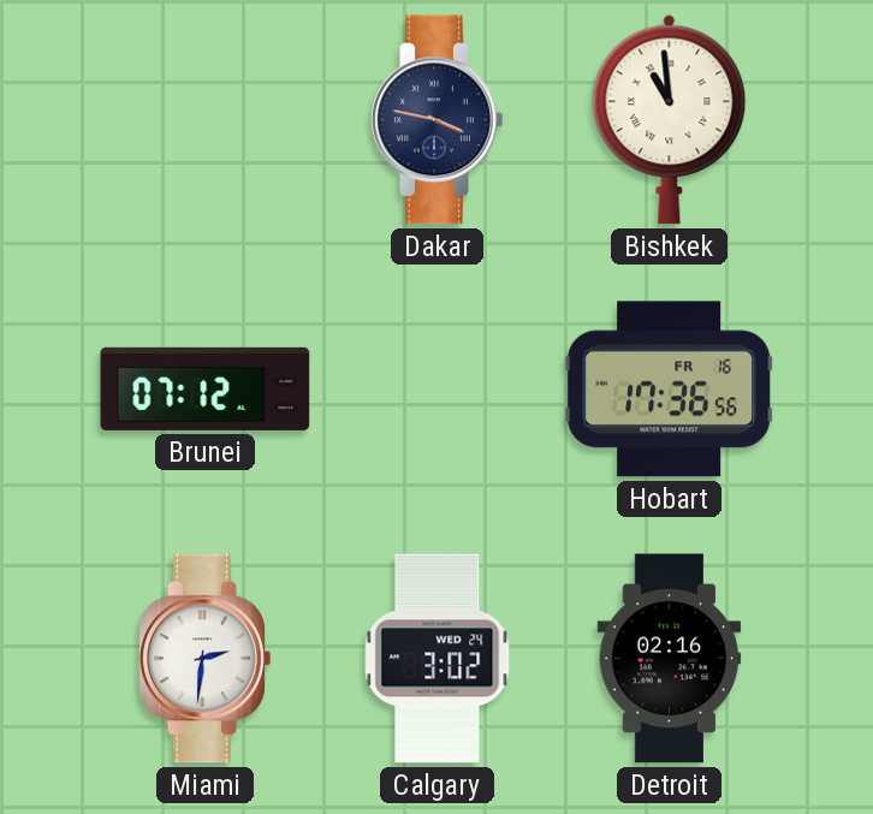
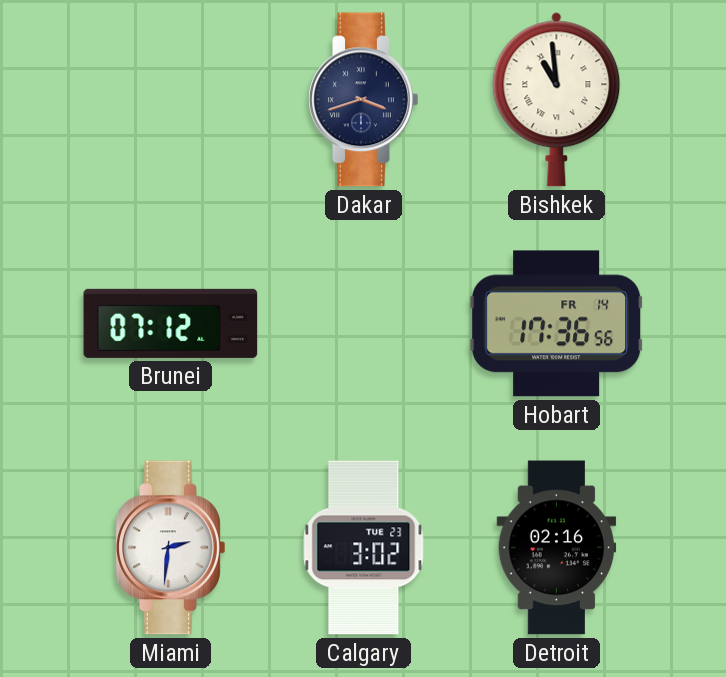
Dakar: 3:47 -> 3:42 (364, 100)
Hobart date: FR 16 -> FR 14 (557, 324)
Calgary date: WED 24 -> TUE 23 (364, 548)
